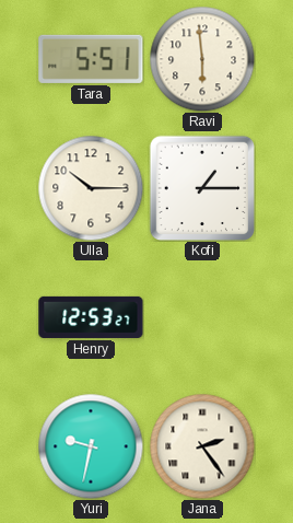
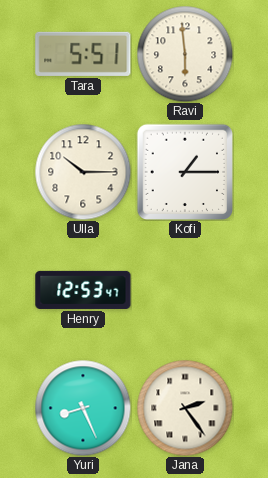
Henry: 12:53:27 -> 12:53:47 (83, 290)
Yuri: 9:32 -> 8:26 (83, 408)
